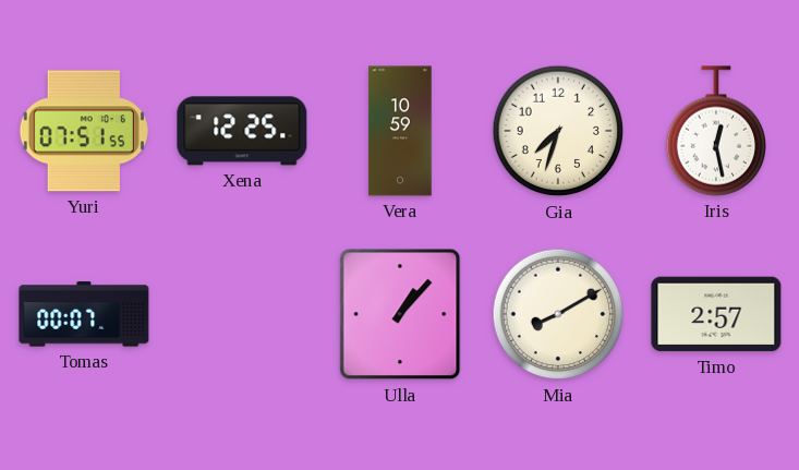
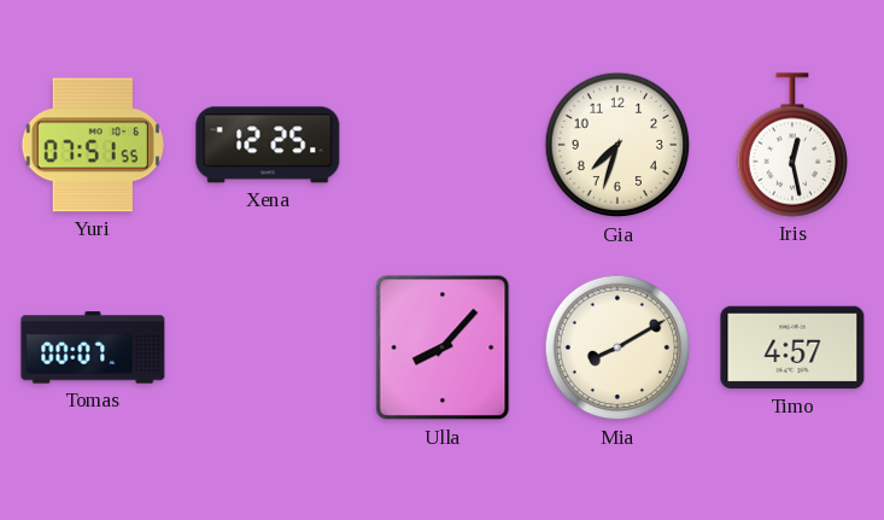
Vera: 10:59 -> none (400, 131)
Ulla: 1:07 -> 8:07 (443, 347)
Timo: 2:57 -> 4:57 (792, 347)
